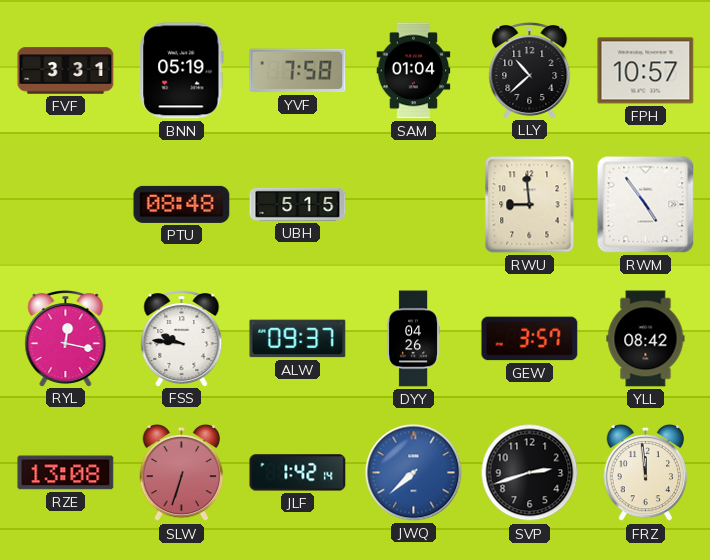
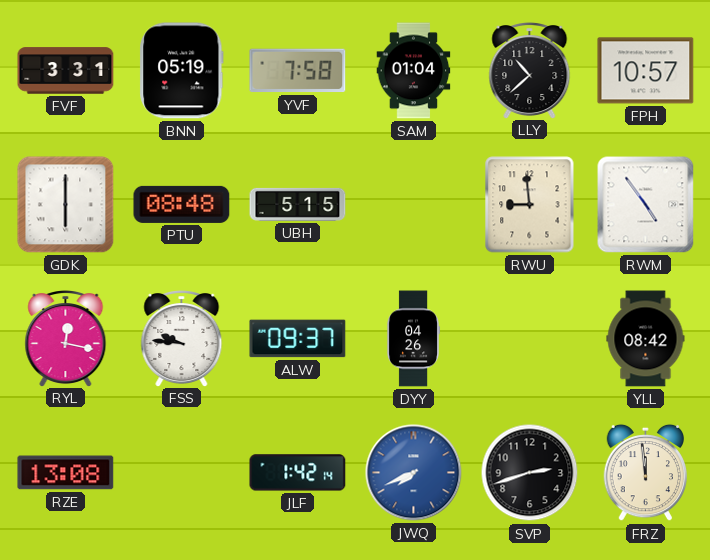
GDK: none -> 6:00 (66, 205)
GEW: 3:57 -> none (530, 339)
SLW: 6:33 -> none (182, 473)
JWQ: 7:38 -> 7:41 (414, 473)
